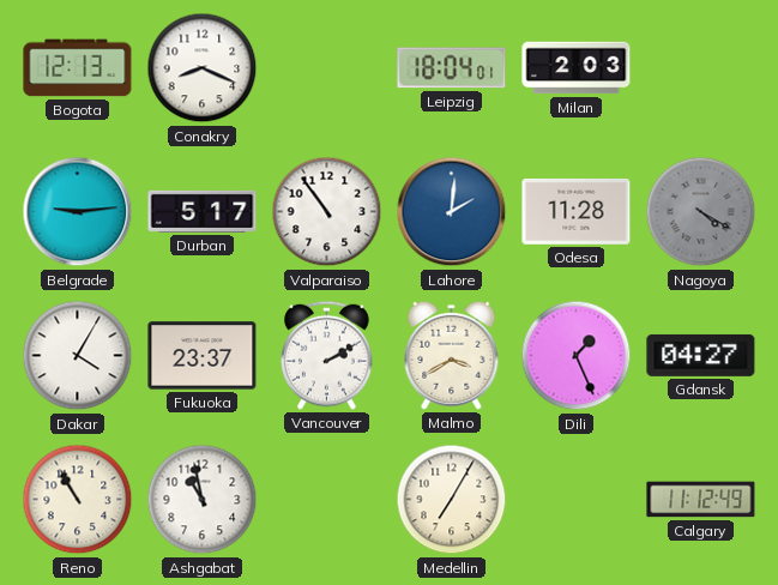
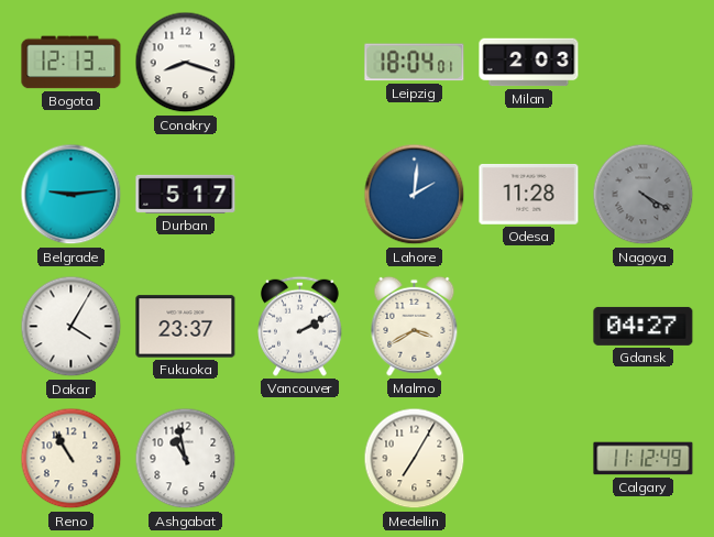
Conakry: 8:19 -> 8:18 (186, 63)
Valparaiso: 10:54 -> none (327, 212)
Dili: 1:26 -> none (577, 356)
